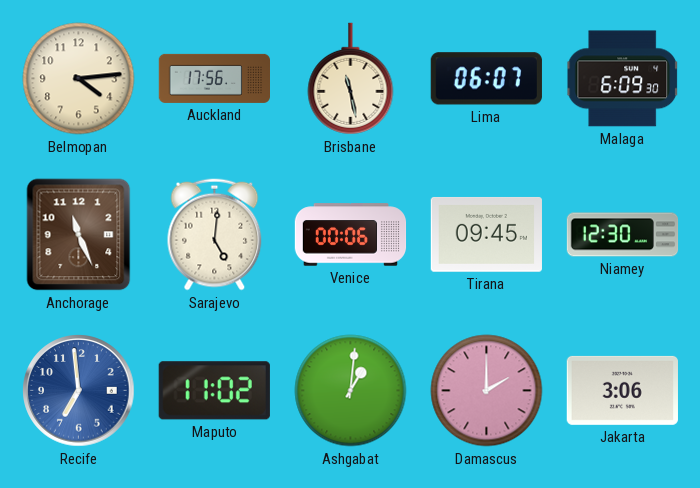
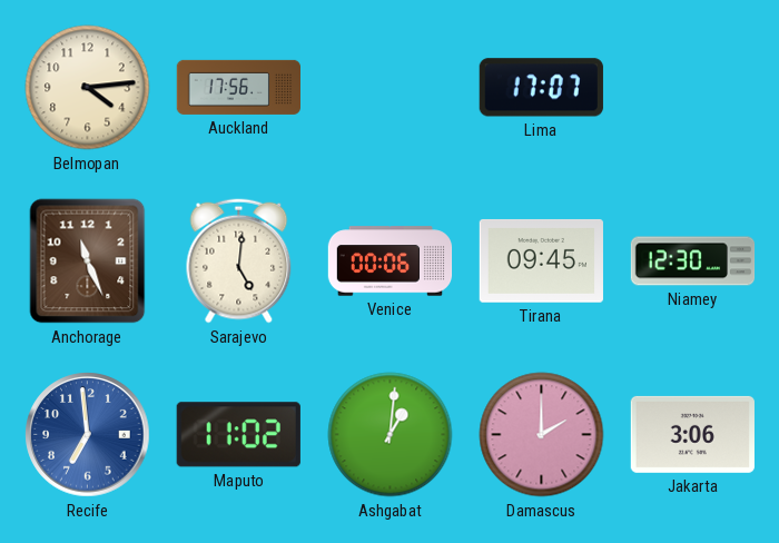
Brisbane: 11:28 -> none (351, 79)
Lima: 06:07 -> 17:07 (541, 88)
Malaga: 6:09 -> none (623, 79)
